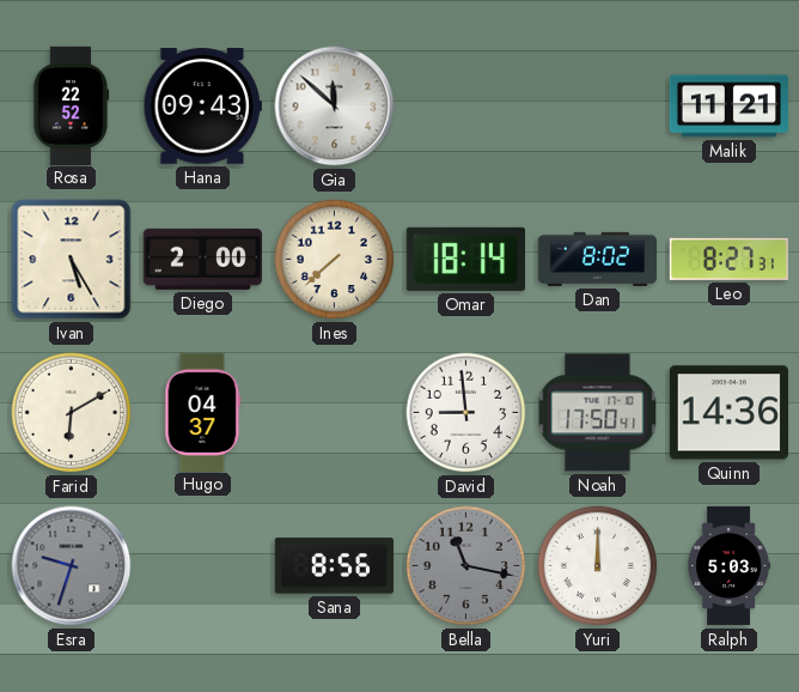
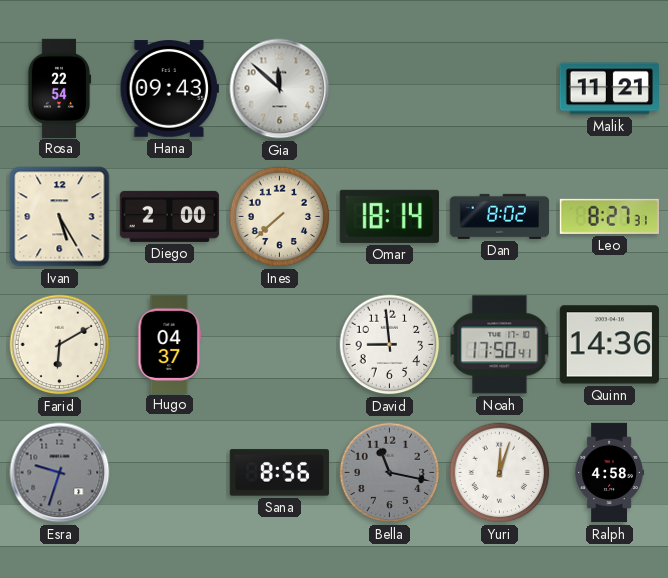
Rosa: 22:52 -> 22:54 (59, 88)
Yuri: 12:00 -> 12:03 (500, 473)
Ralph: 5:03 -> 4:58 (609, 473)
